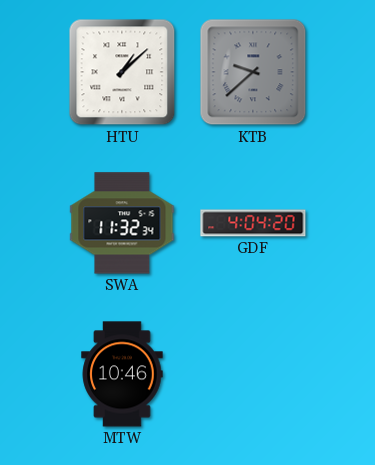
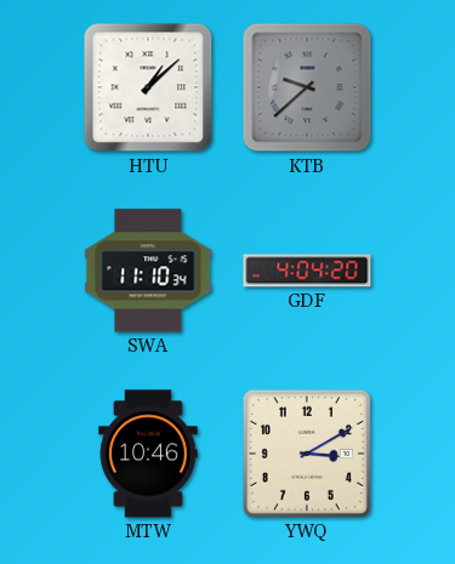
SWA: 11:32 -> 11:10 (148, 270)
YWQ: none -> 3:10 (307, 454)
